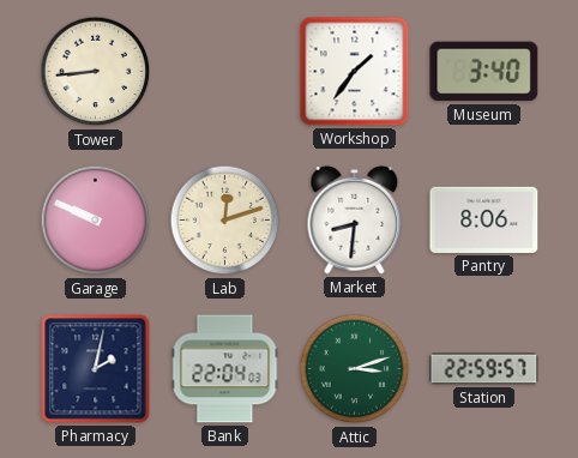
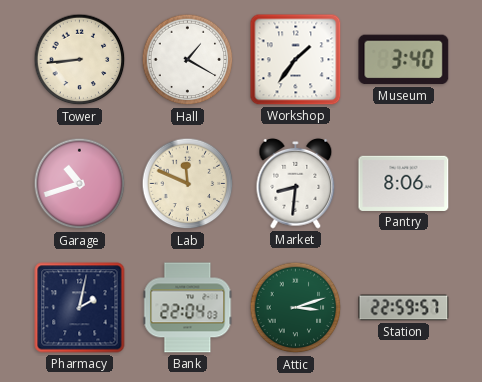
Hall: none -> 1:20 (188, 60)
Garage: 9:49 -> 10:42 (80, 184)
Lab: 12:12 -> 11:49 (188, 184)
